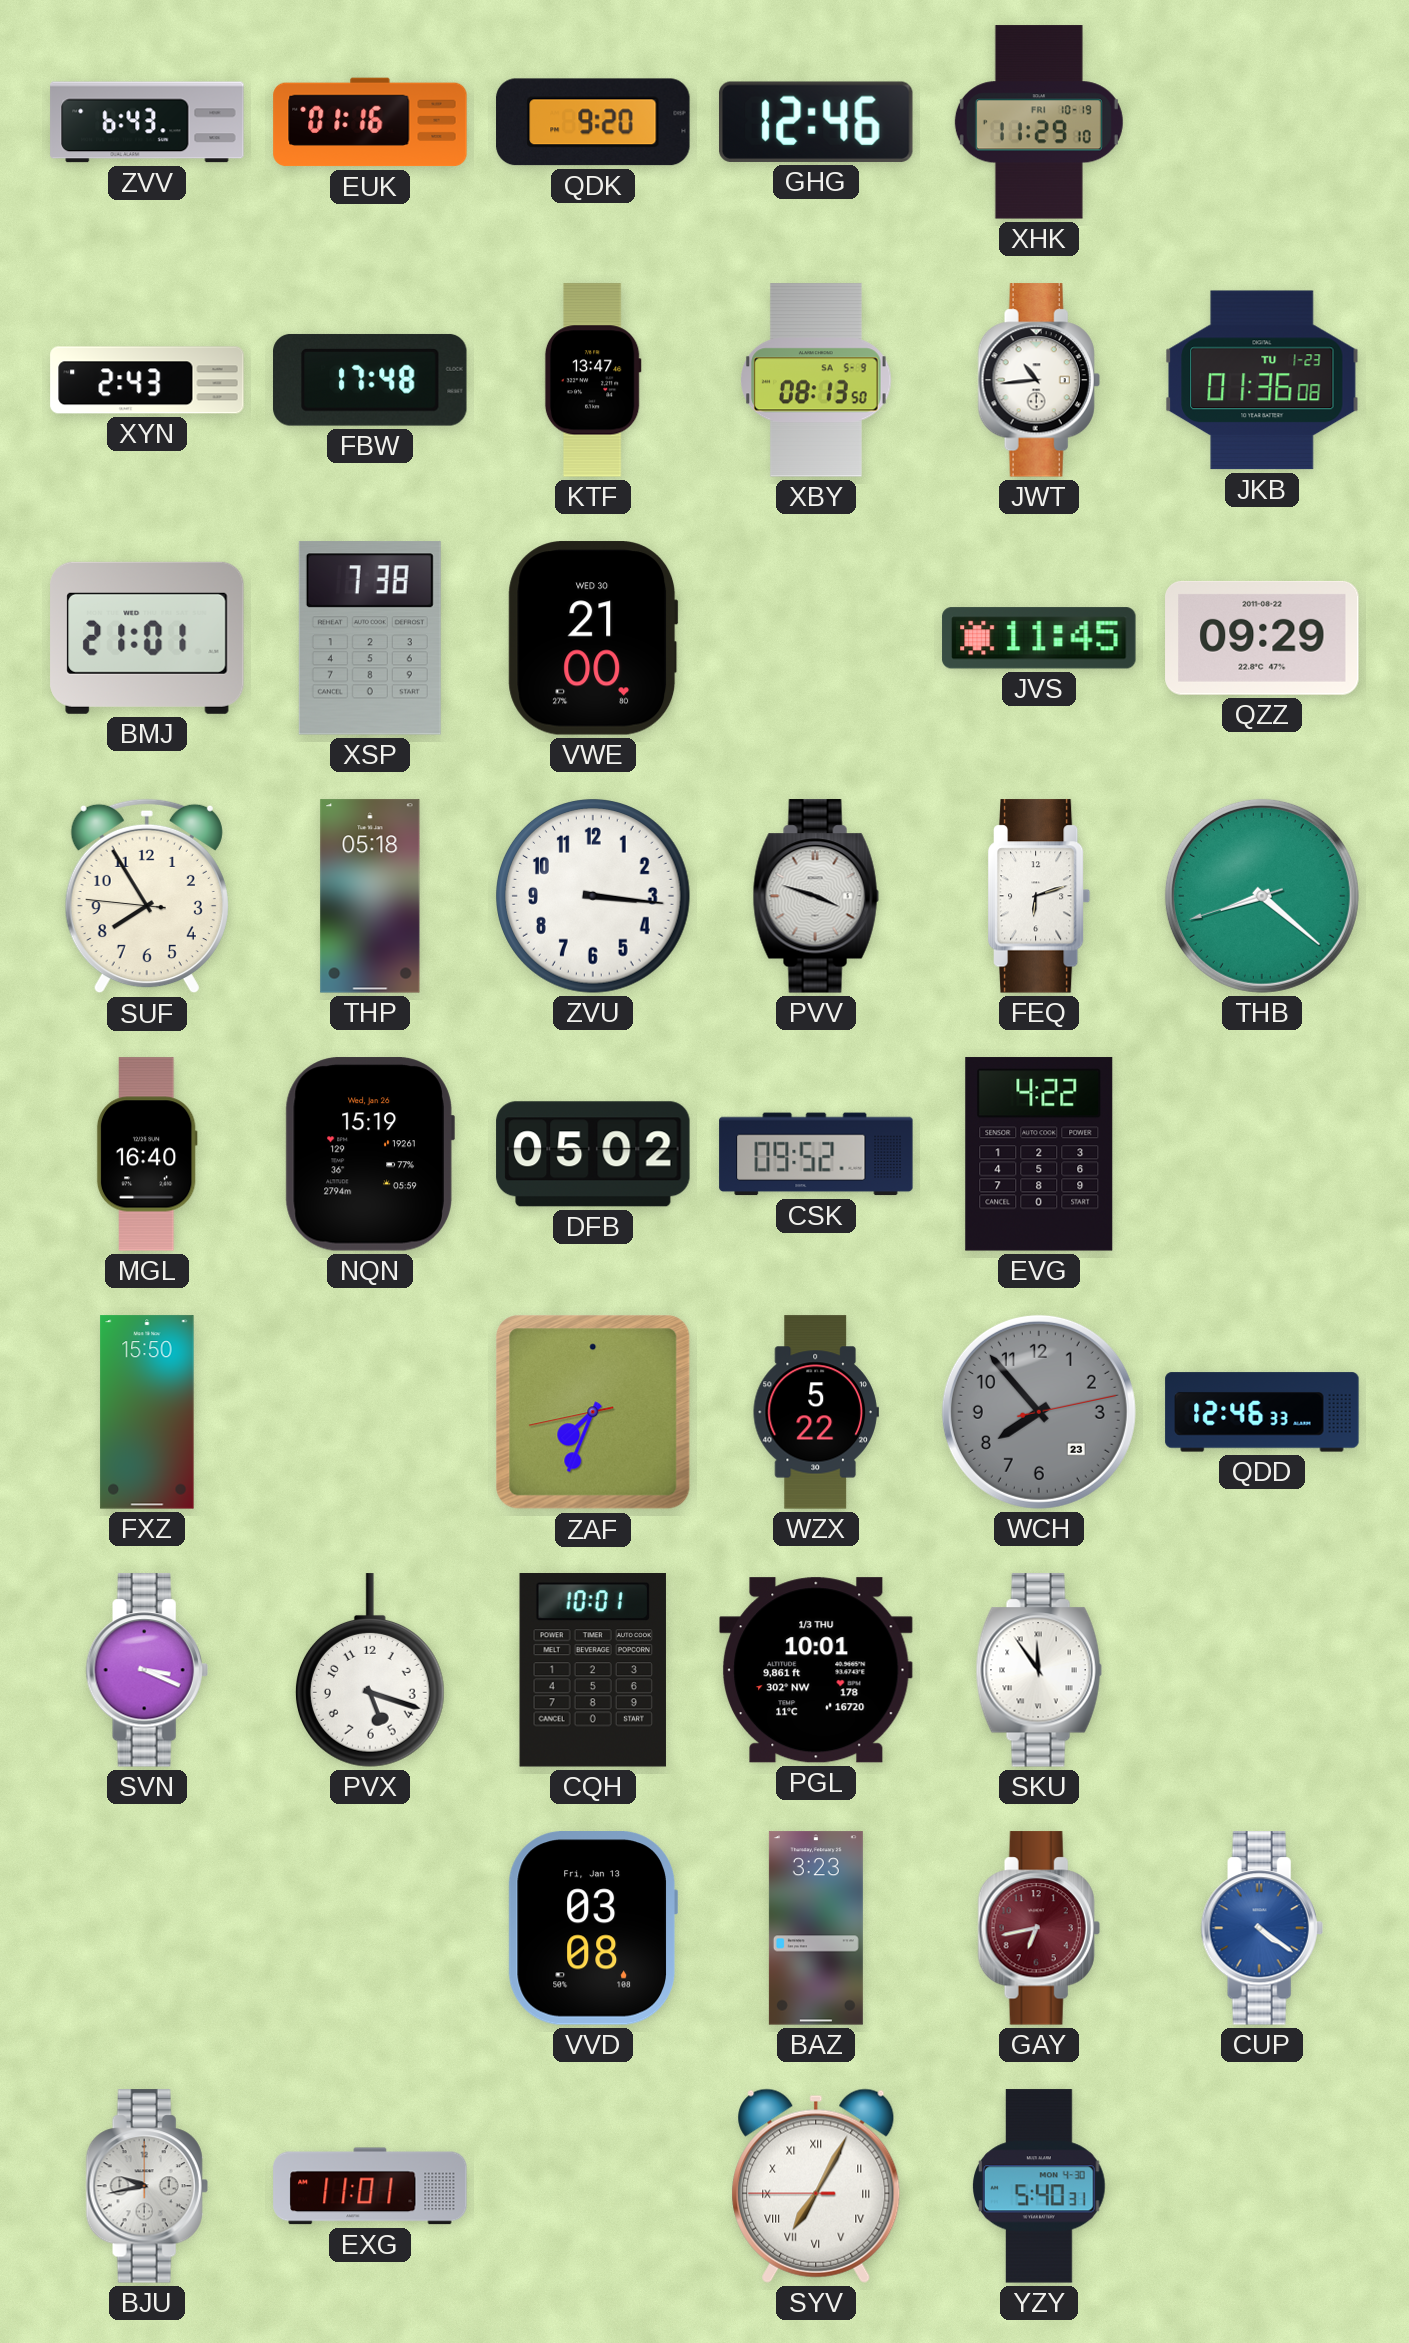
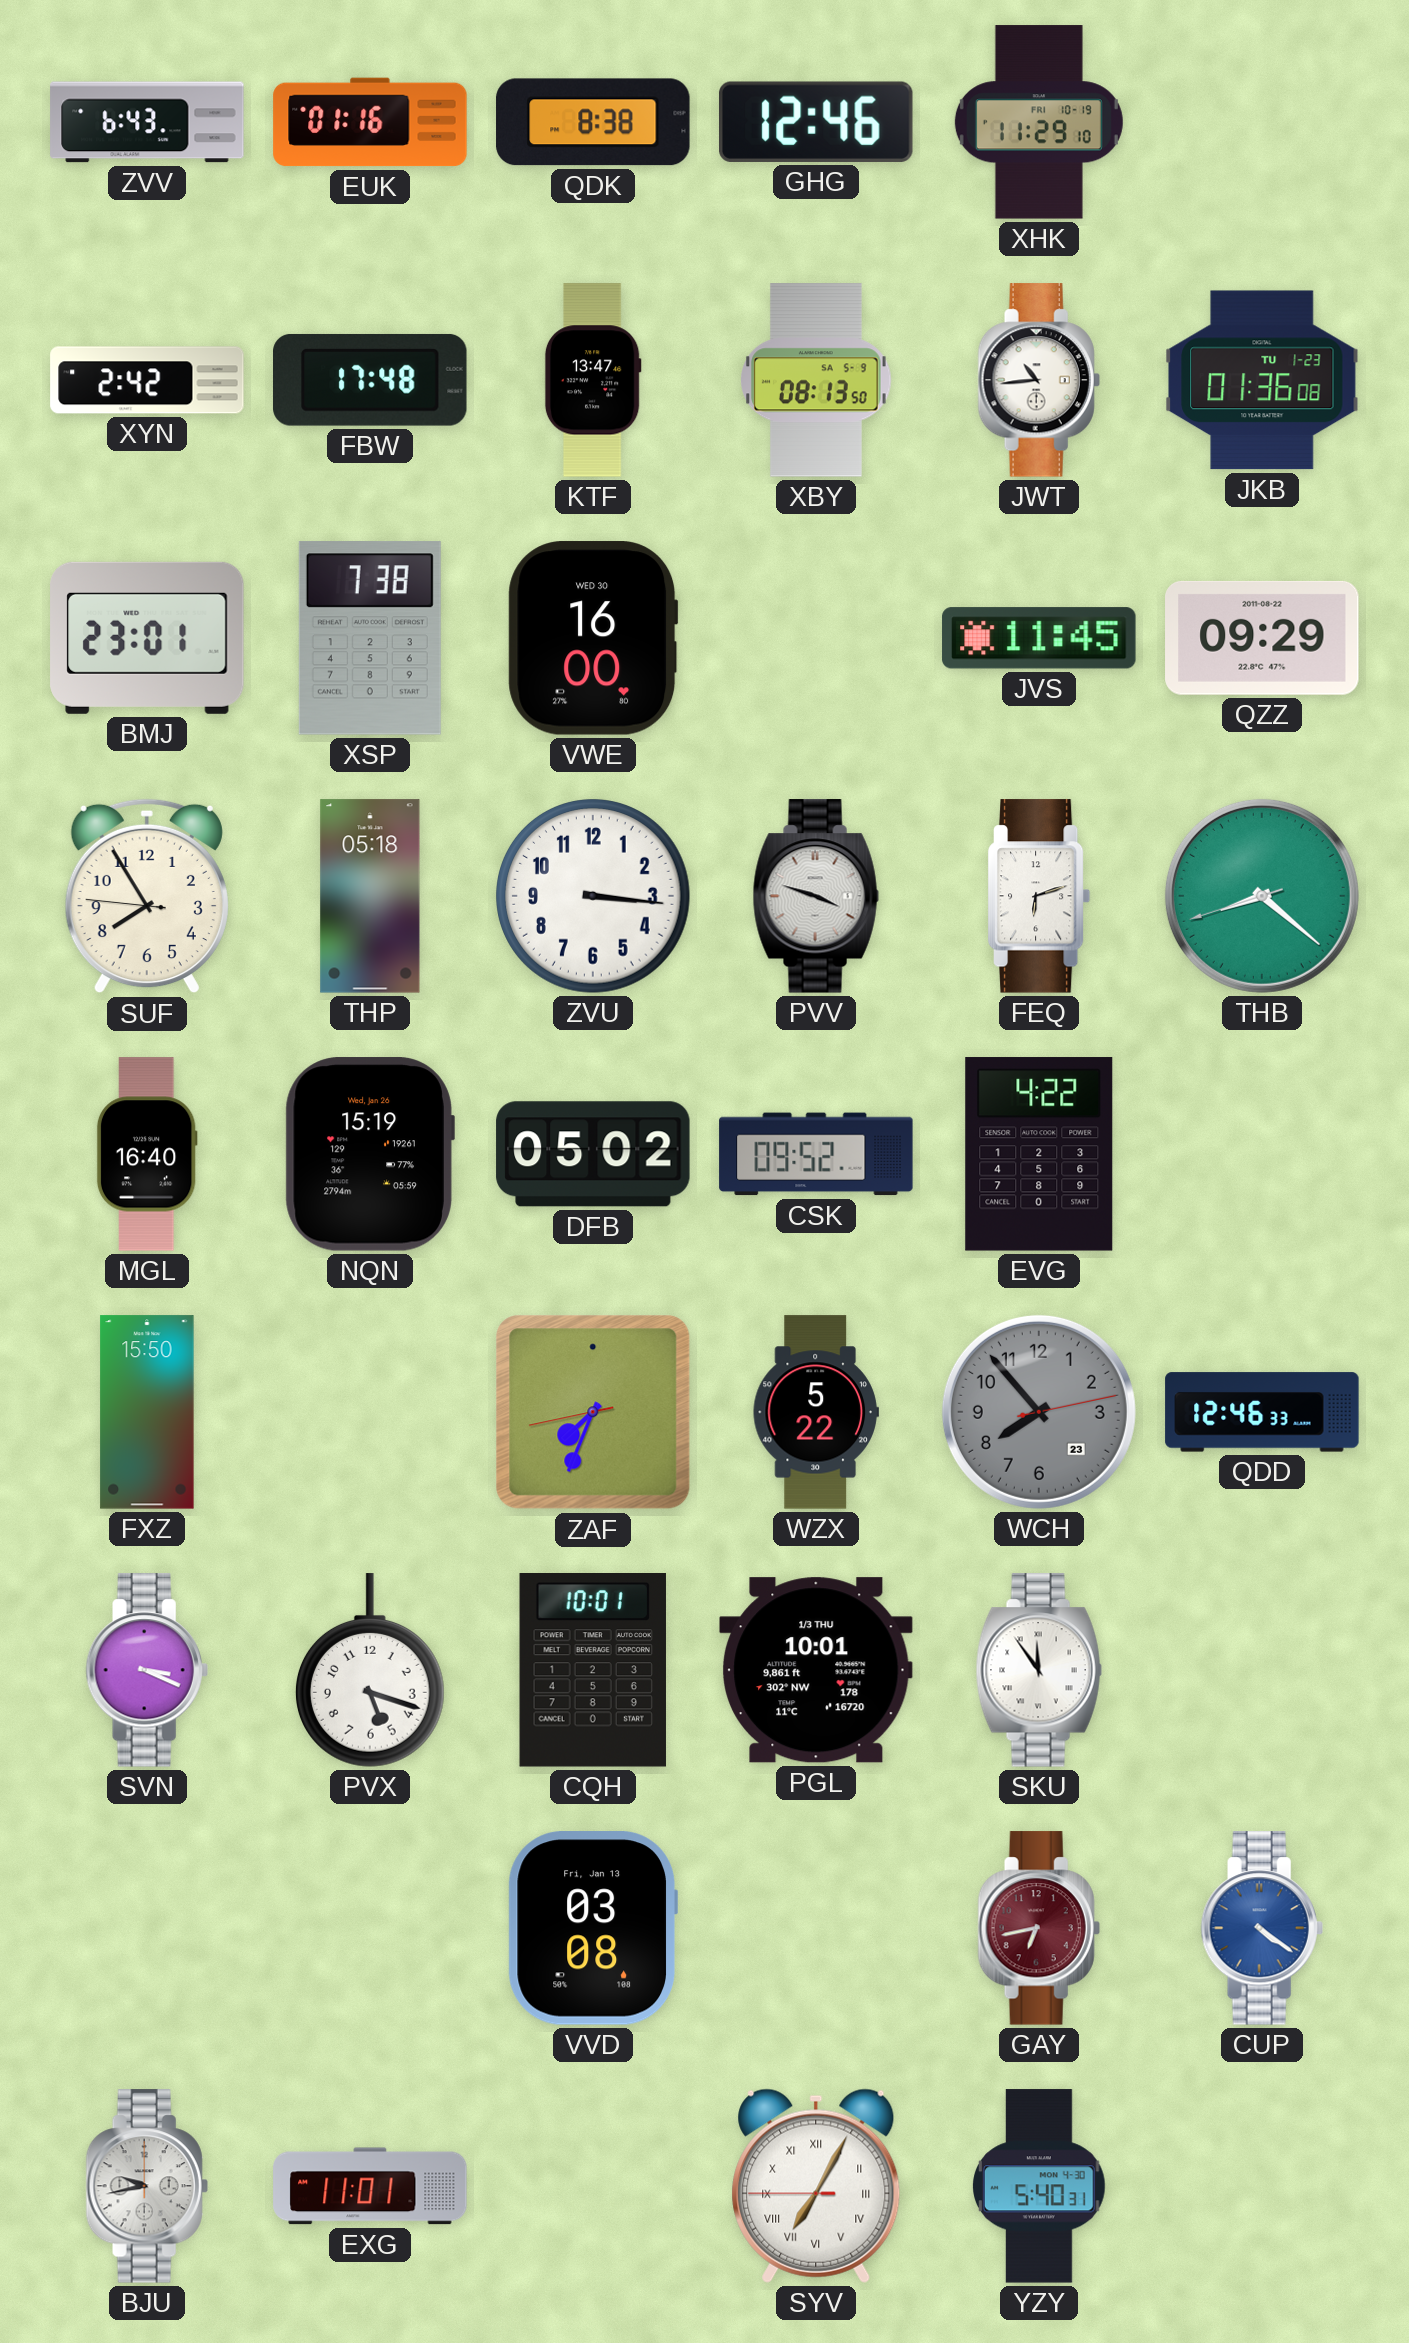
QDK: 9:20 -> 8:38 (593, 122)
XYN: 2:43 -> 2:42 (147, 380)
BMJ: 21:01 -> 23:01 (147, 638)
VWE: 21:00 -> 16:00 (593, 638)
BAZ: 3:23 -> none (816, 1928)
